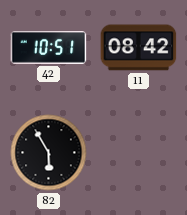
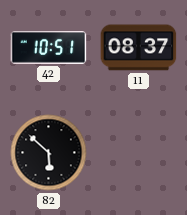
11: 08:42 -> 08:37 (139, 48)
82: 5:55 -> 5:52 (49, 153)
